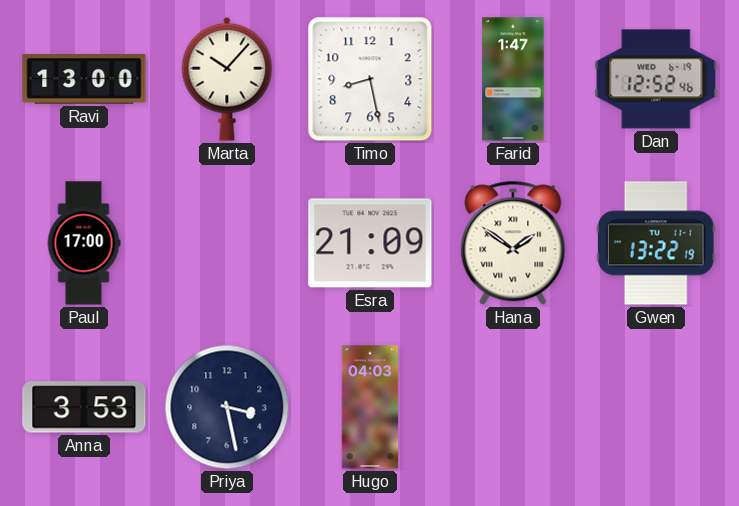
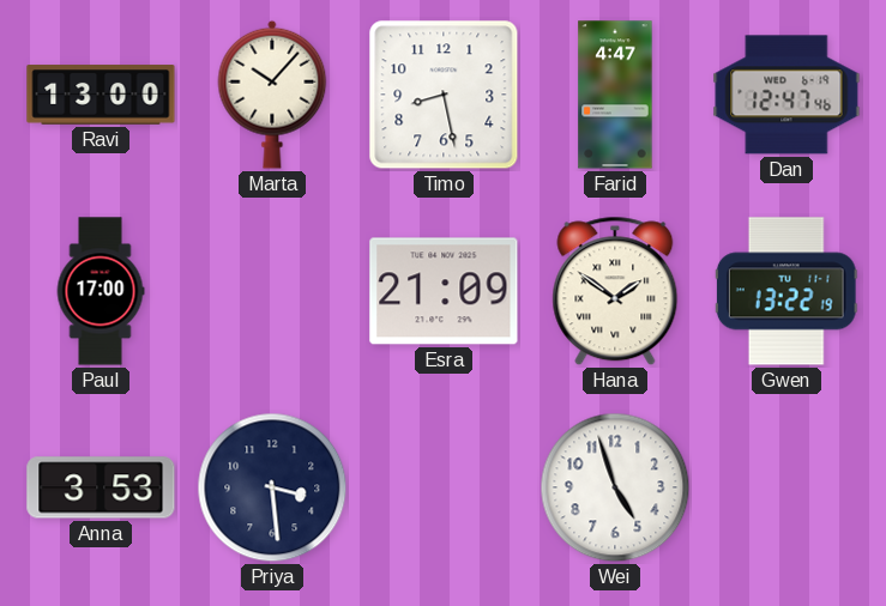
Farid: 1:47 -> 4:47 (615, 95)
Dan: 12:52 -> 12:47 (786, 95)
Priya: 3:28 -> 3:29 (272, 487)
Hugo: 04:03 -> none (370, 407)
Wei: none -> 4:57 (615, 487)
